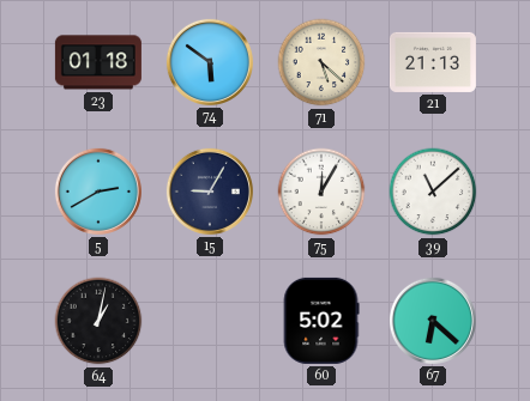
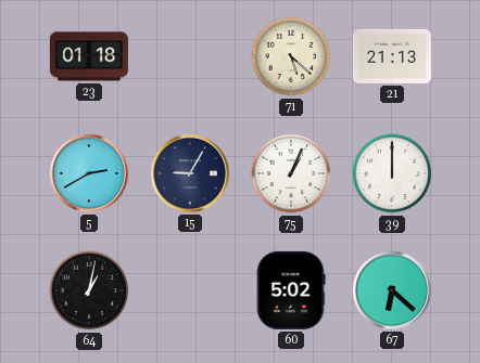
74: 5:51 -> none (210, 62)
75: 12:05 -> 1:04 (291, 173)
39: 11:08 -> 12:00 (392, 173)
